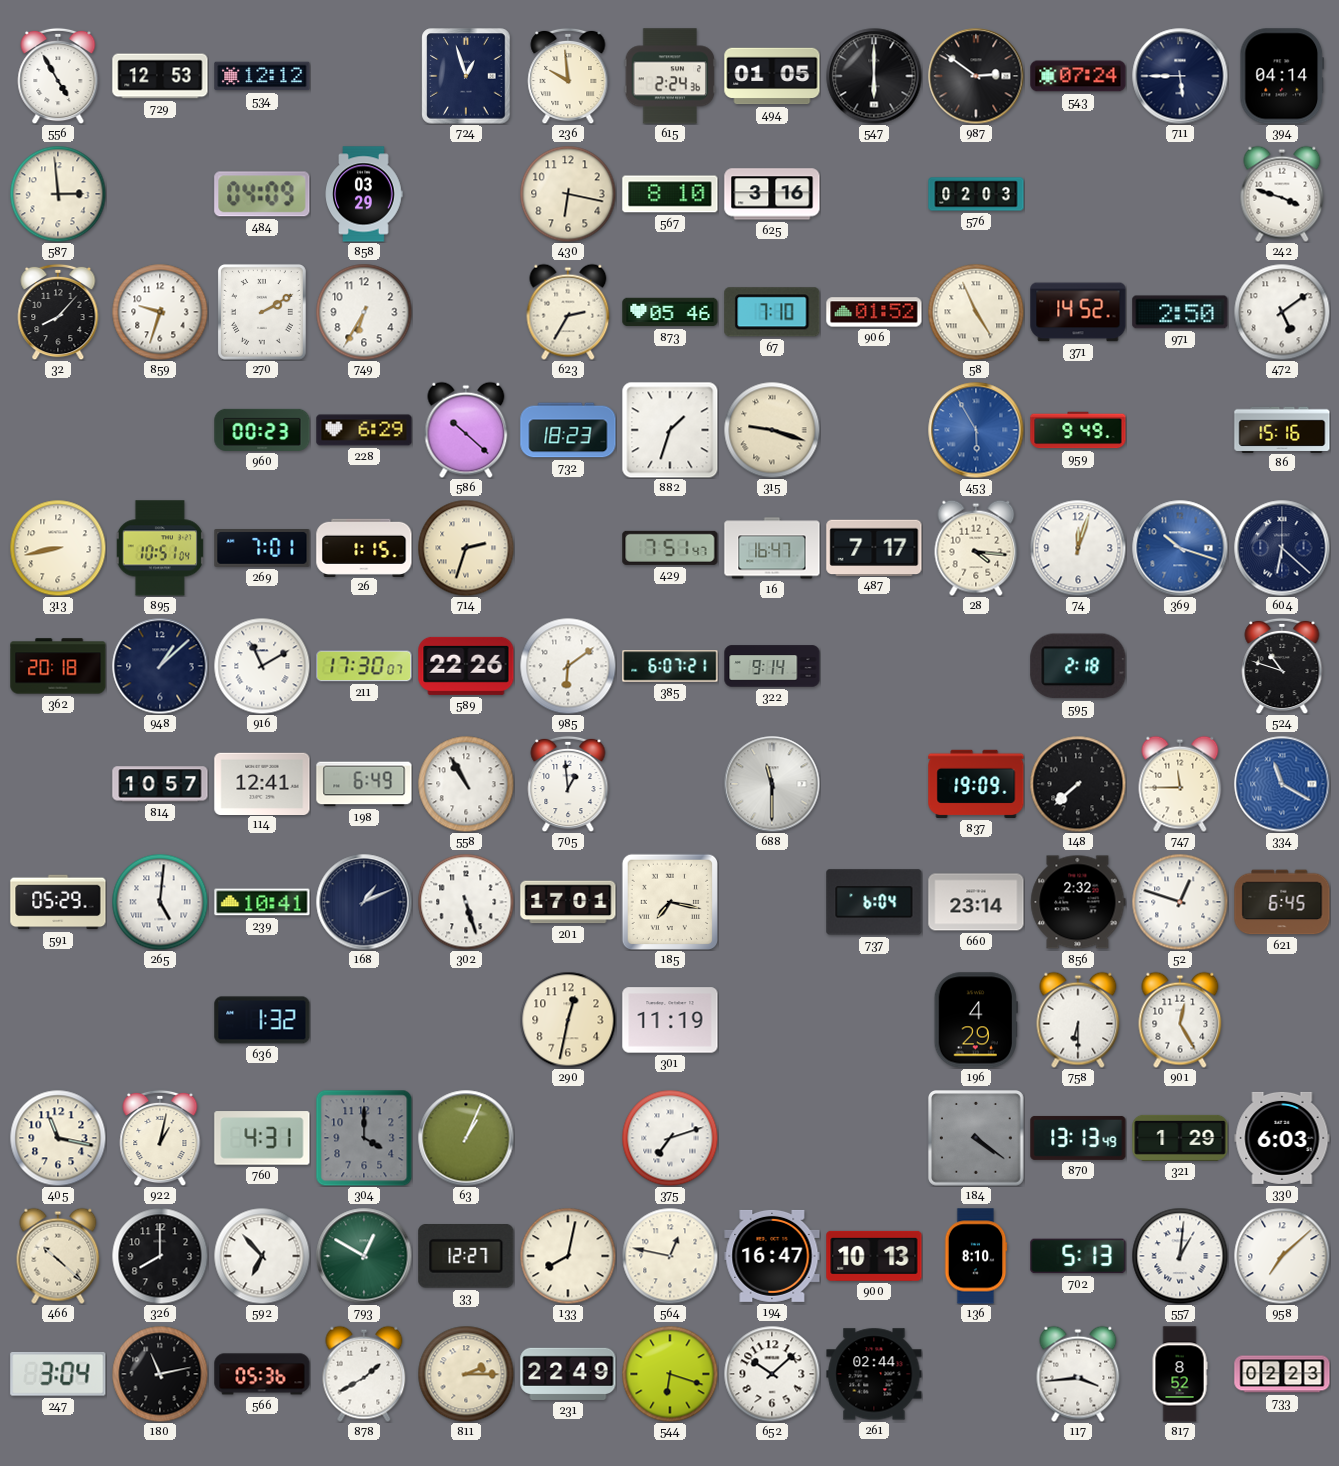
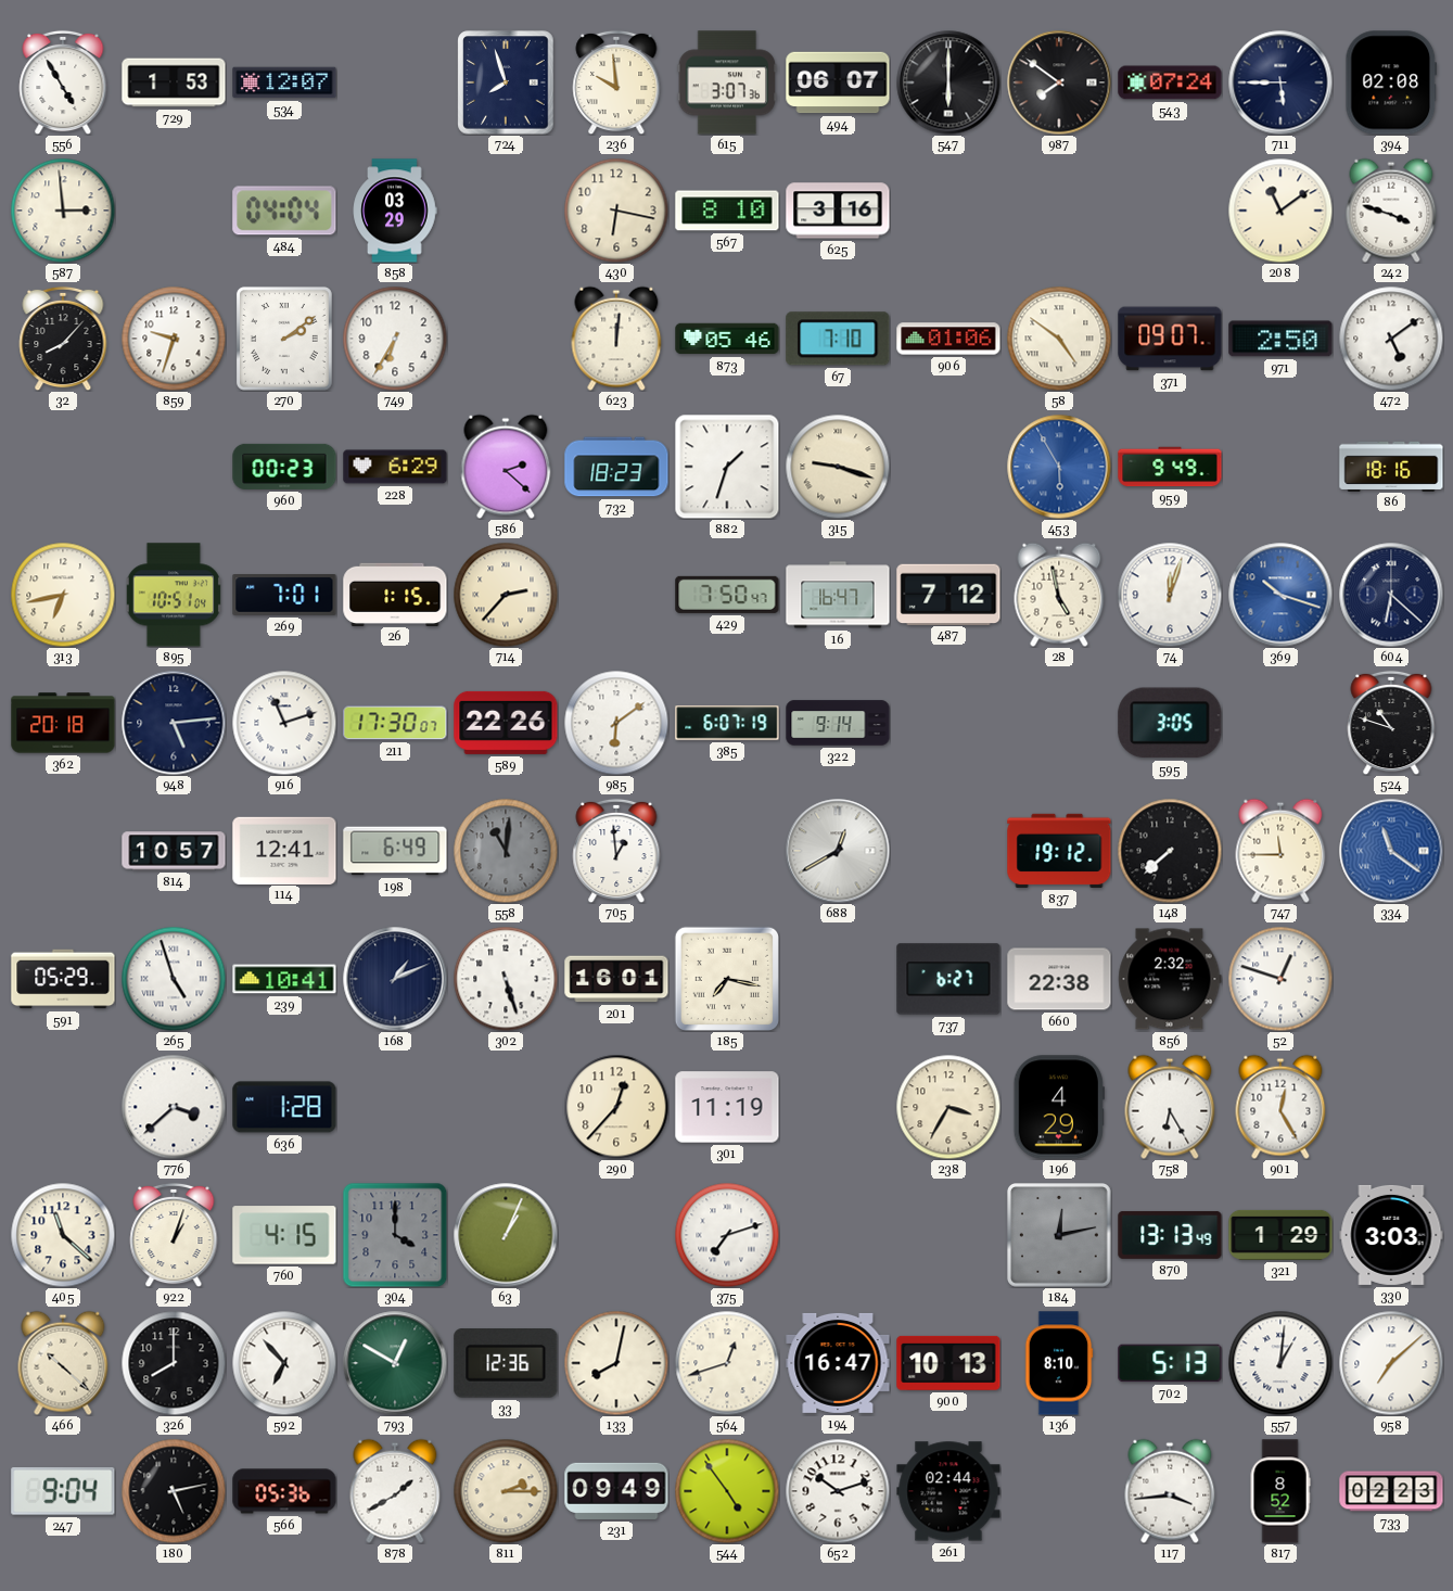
729: 12:53 -> 1:53 (174, 82)
534: 12:12 -> 12:07 (284, 82)
724: 12:57 -> 7:57 (506, 82)
615: 2:24 -> 3:07 (727, 82)
494: 01:05 -> 06:07 (838, 82)
987: 2:51 -> 7:51 (1059, 82)
394: 04:14 -> 02:08 (1391, 82)
484: 04:09 -> 04:04 (284, 211)
576: 02:03 -> none (976, 194)
208: none -> 11:09 (1280, 211)
270: 2:10 -> 2:09 (284, 339)
623: 2:35 -> 12:01 (616, 339)
906: 01:52 -> 01:06 (948, 339)
58: 4:56 -> 4:51 (1059, 339)
371: 14:52 -> 09:07 (1170, 339)
586: 10:22 -> 2:22 (506, 467)
86: 15:16 -> 18:16 (1391, 466)
313: 8:43 -> 6:43 (63, 595)
714: 2:33 -> 2:37 (506, 595)
429: 7:51 -> 7:50 (727, 595)
487: 7:17 -> 7:12 (948, 594)
28: 4:16 -> 4:58 (1059, 595)
948: 1:08 -> 5:14 (174, 723)
916: 11:10 -> 11:12 (284, 723)
385: 6:07:21 -> 6:07:19 (727, 723)
595: 2:18 -> 3:05 (1170, 723)
558: 10:55 -> 11:01 (506, 851)
558 dial: white -> grey (506, 851)
688: 11:30 -> 12:40 (838, 851)
837: 19:09 -> 19:12 (1059, 851)
334: 11:20 -> 11:21 (1391, 851)
265: 5:01 -> 4:57 (174, 979)
201: 17:01 -> 16:01 (616, 979)
737: 6:04 -> 6:27 (948, 979)
660: 23:14 -> 22:38 (1059, 979)
621: 6:45 -> none (1282, 902)
776: none -> 3:38 (174, 1107)
636: 1:32 -> 1:28 (284, 1107)
290: 12:32 -> 12:37 (616, 1107)
238: none -> 3:35 (948, 1107)
758: 6:30 -> 6:25 (1170, 1107)
405: 11:17 -> 11:22 (63, 1235)
922: 1:02 -> 1:03 (174, 1235)
760: 4:31 -> 4:15 (284, 1235)
184: 4:21 -> 12:13 (1060, 1236)
330: 6:03 -> 3:03 (1391, 1235)
33: 12:27 -> 12:36 (506, 1364)
564: 12:47 -> 12:42 (727, 1363)
247: 3:04 -> 9:04 (63, 1491)
180: 11:13 -> 5:13 (174, 1491)
231: 22:49 -> 09:49 (616, 1491)
544: 6:18 -> 4:54 (727, 1491)
652: 10:08 -> 10:12 (838, 1491)
